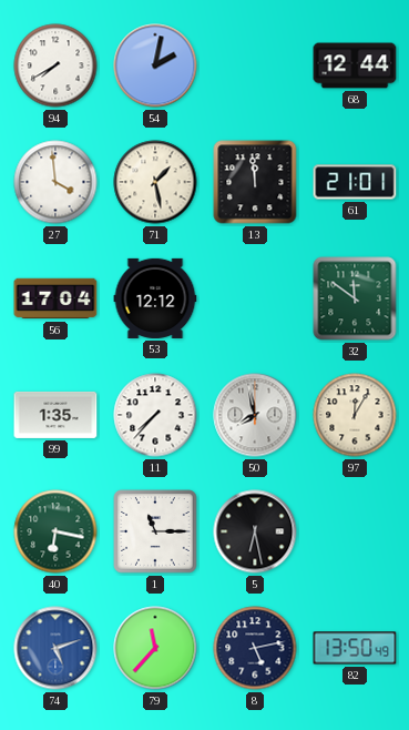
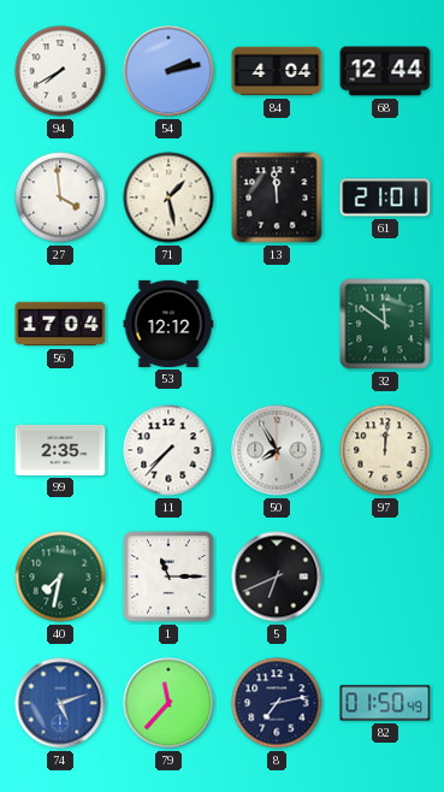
54: 2:02 -> 2:13 (168, 71)
84: none -> 4:04 (277, 71)
99: 1:35 -> 2:35 (60, 450)
50: 7:58 -> 7:55 (277, 450)
97: 12:05 -> 12:01 (385, 450)
40: 6:17 -> 7:32 (60, 577)
5: 6:28 -> 6:41 (277, 577)
8: 5:13 -> 7:13 (277, 703)
82: 13:50 -> 01:50 (385, 703)
